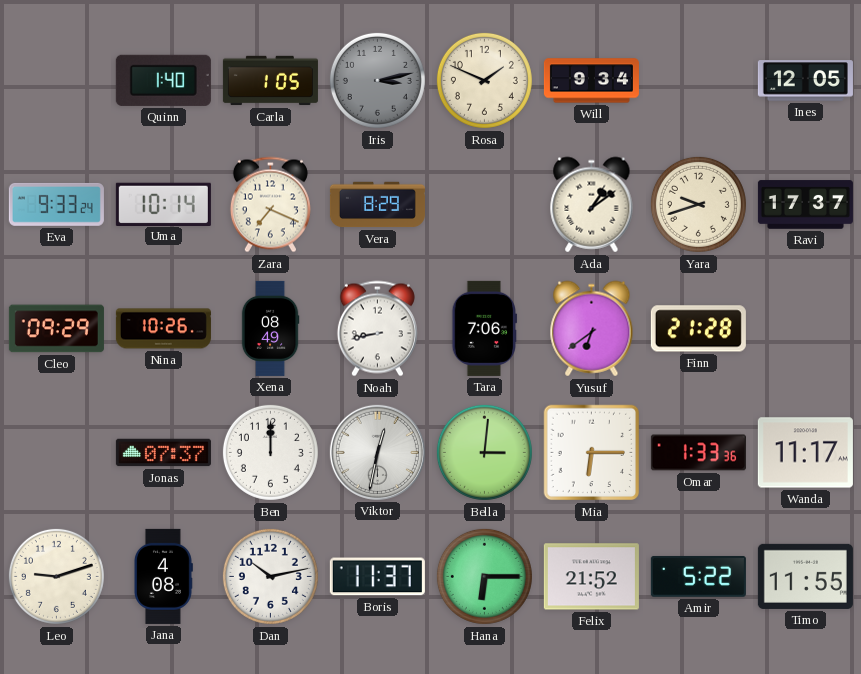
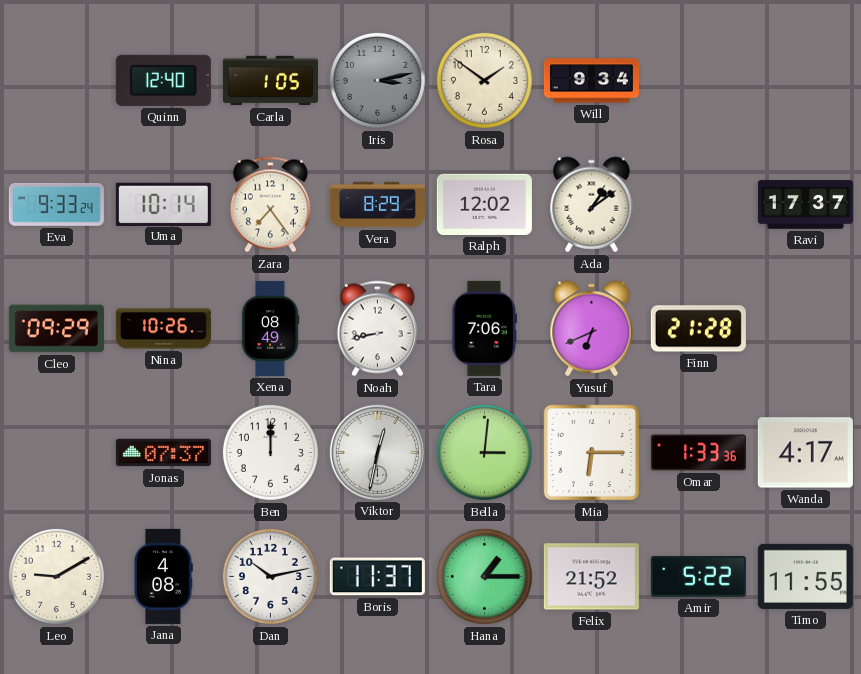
Quinn: 1:40 -> 12:40 (163, 80)
Rosa: 1:49 -> 1:51 (484, 80)
Ines: 12:05 -> none (805, 81)
Zara: 7:19 -> 7:24 (270, 205)
Ralph: none -> 12:02 (484, 204)
Yara: 9:42 -> none (698, 204)
Yusuf: 6:39 -> 6:41 (592, 329)
Wanda: 11:17 -> 4:17 (805, 453)
Leo: 9:12 -> 9:10 (56, 576)
Hana: 6:15 -> 1:15 (484, 576)
